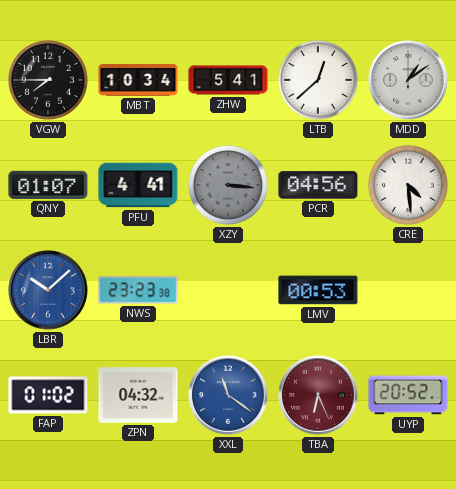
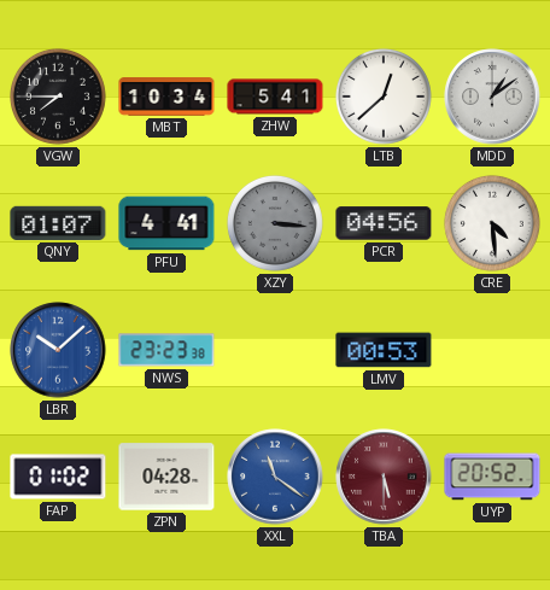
ZPN: 04:32 -> 04:28 (166, 477)
TBA: 6:26 -> 5:30 (384, 477)
